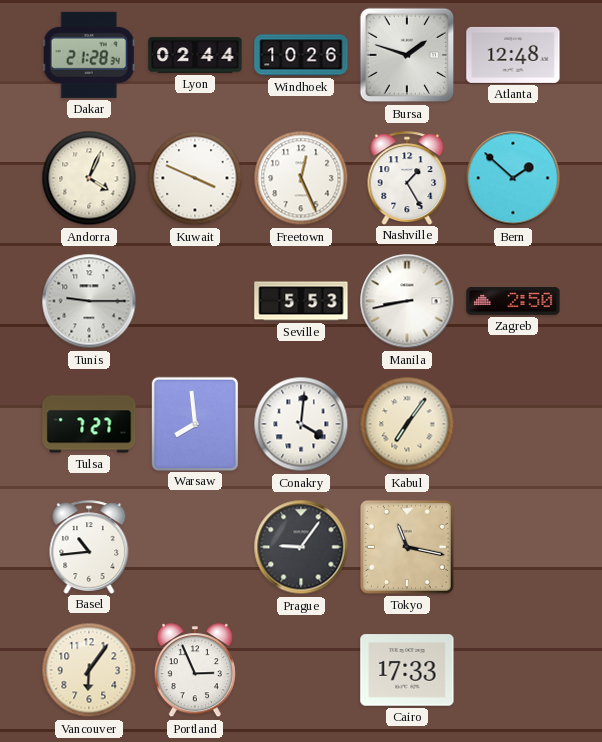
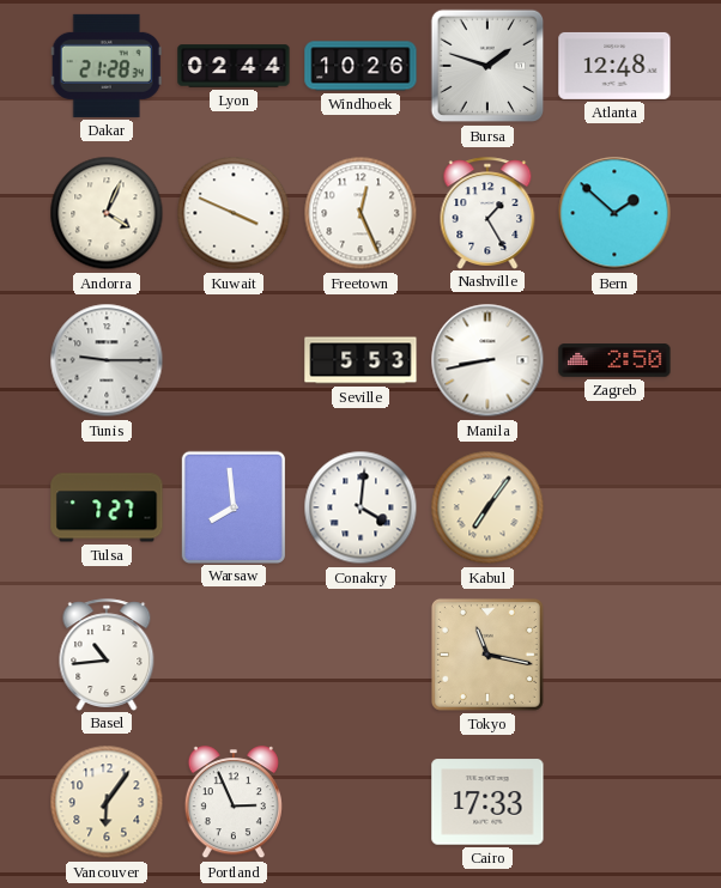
Prague: 9:06 -> none (301, 547)
